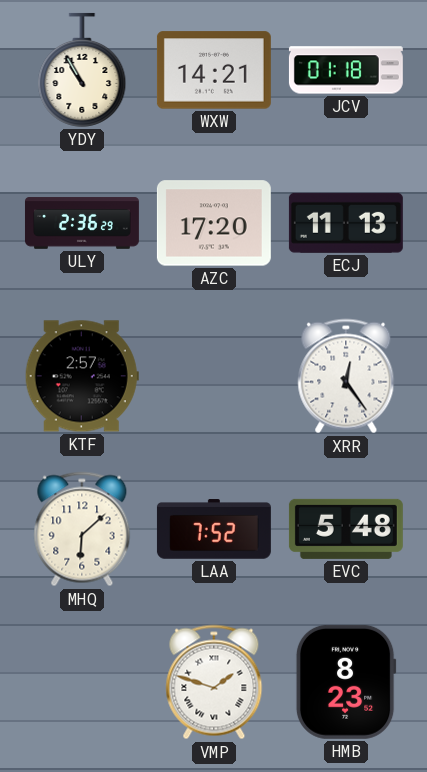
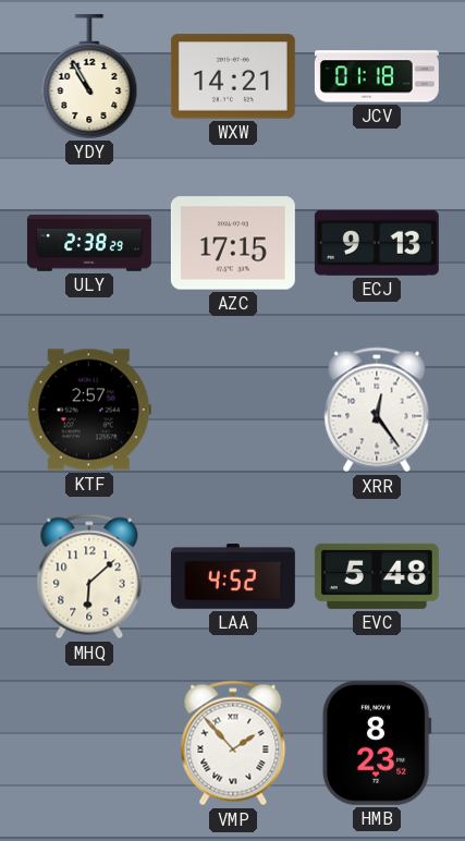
ULY: 2:36 -> 2:38 (89, 243)
AZC: 17:20 -> 17:15 (233, 243)
ECJ: 11:13 -> 9:13 (377, 243)
LAA: 7:52 -> 4:52 (233, 576)
VMP: 1:48 -> 1:53 (233, 743)
